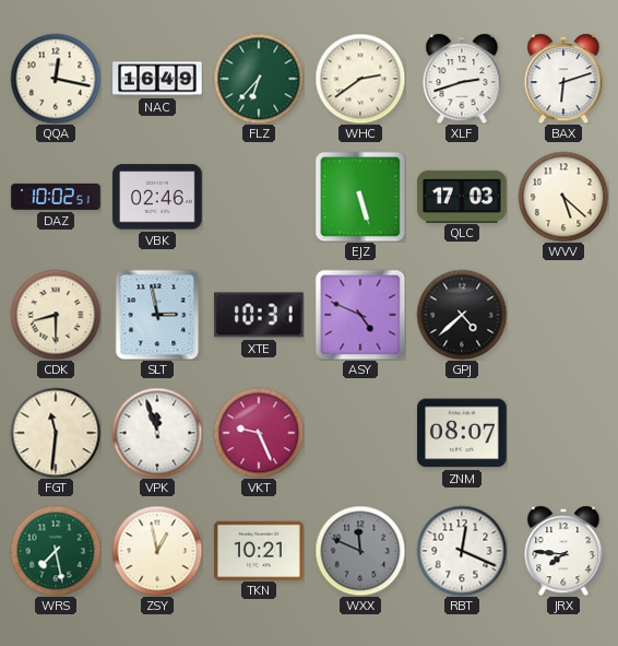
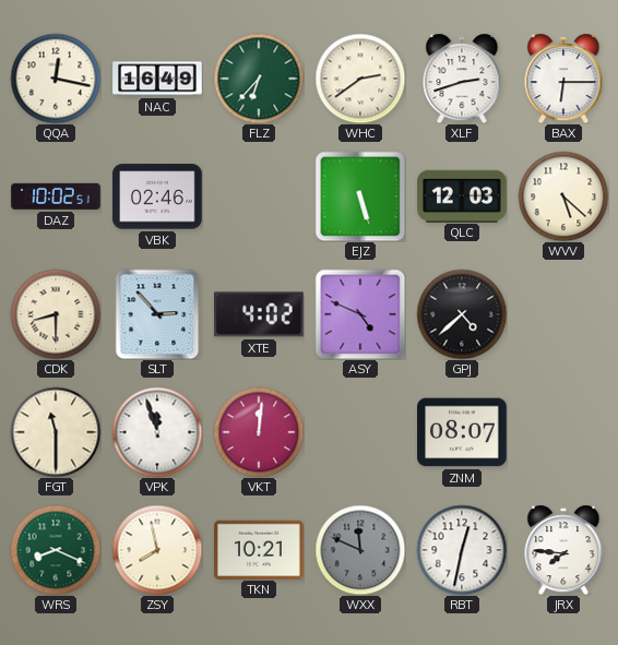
BAX: 6:12 -> 6:15 (563, 79)
QLC: 17:03 -> 12:03 (462, 195)
SLT: 2:58 -> 2:53 (157, 314)
XTE: 10:31 -> 4:02 (260, 314)
FGT: 11:31 -> 11:30 (56, 432)
VKT: 9:26 -> 12:01 (259, 432)
WRS: 7:28 -> 8:19 (56, 550)
ZSY: 12:58 -> 7:58 (157, 550)
RBT: 12:19 -> 12:32 (462, 550)
